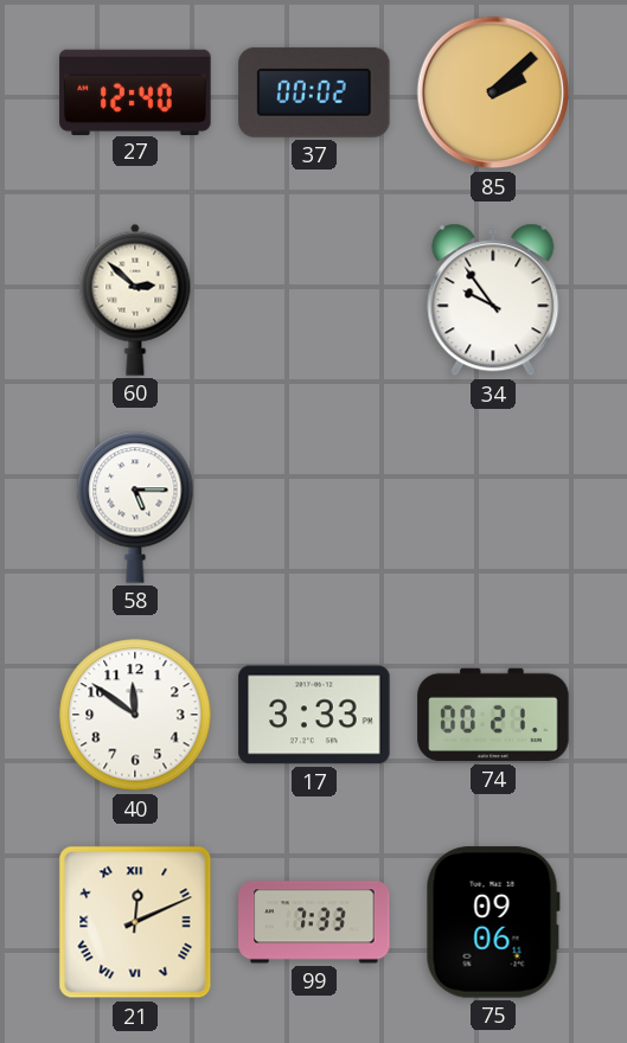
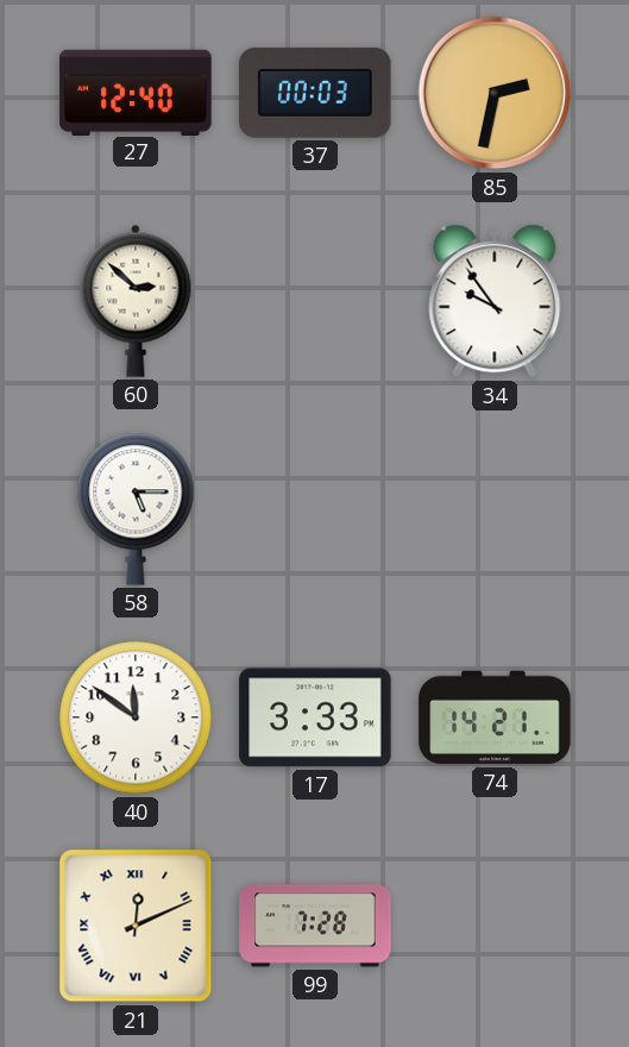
37: 00:02 -> 00:03 (315, 93)
85: 2:08 -> 2:32 (495, 93)
74: 00:21 -> 14:21 (495, 717)
99: 7:33 -> 7:28 (315, 926)
75: 09:06 -> none (493, 922)
